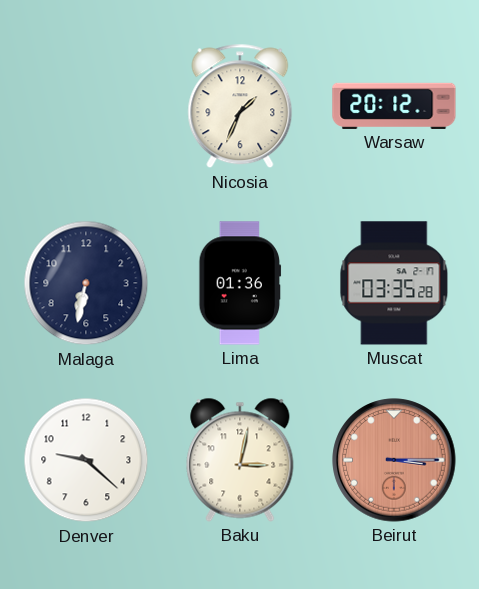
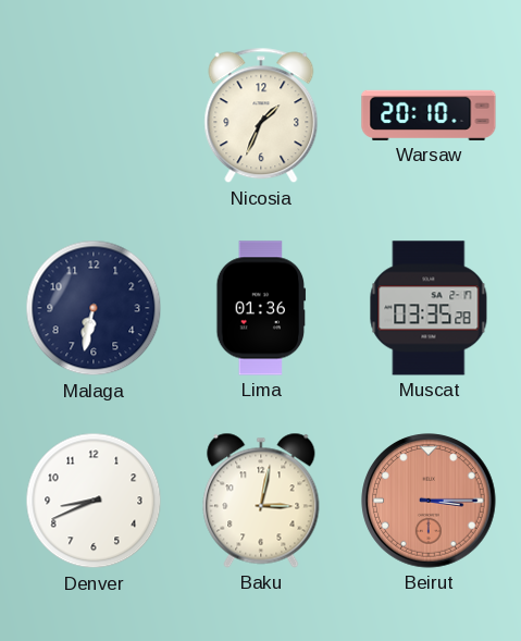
Warsaw: 20:12 -> 20:10 (429, 115)
Denver: 9:22 -> 8:41 (94, 501)
